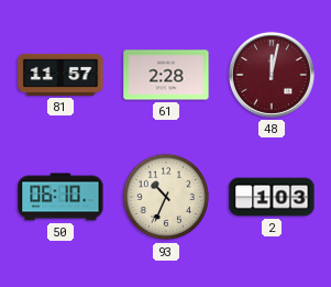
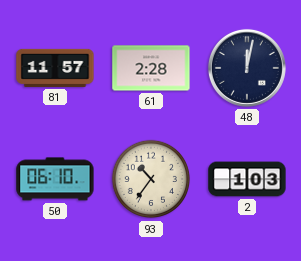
48 dial: burgundy -> navy (247, 68)
93: 10:34 -> 10:36 (151, 179)
